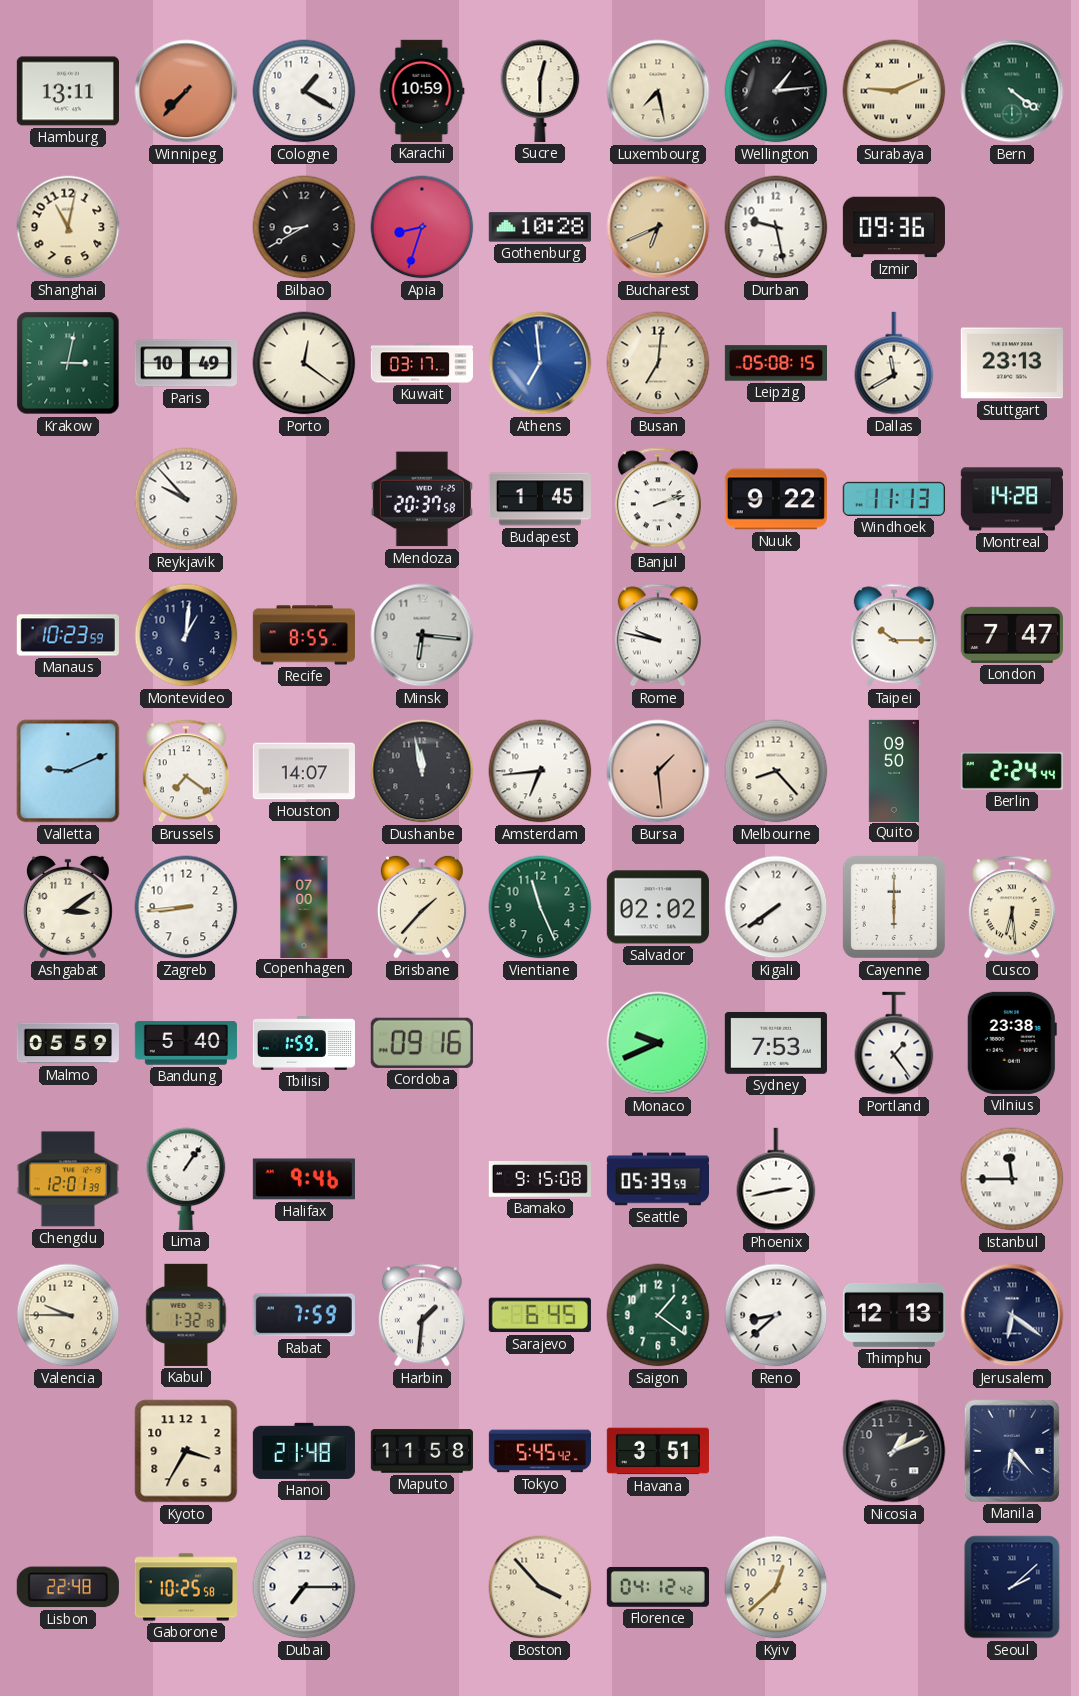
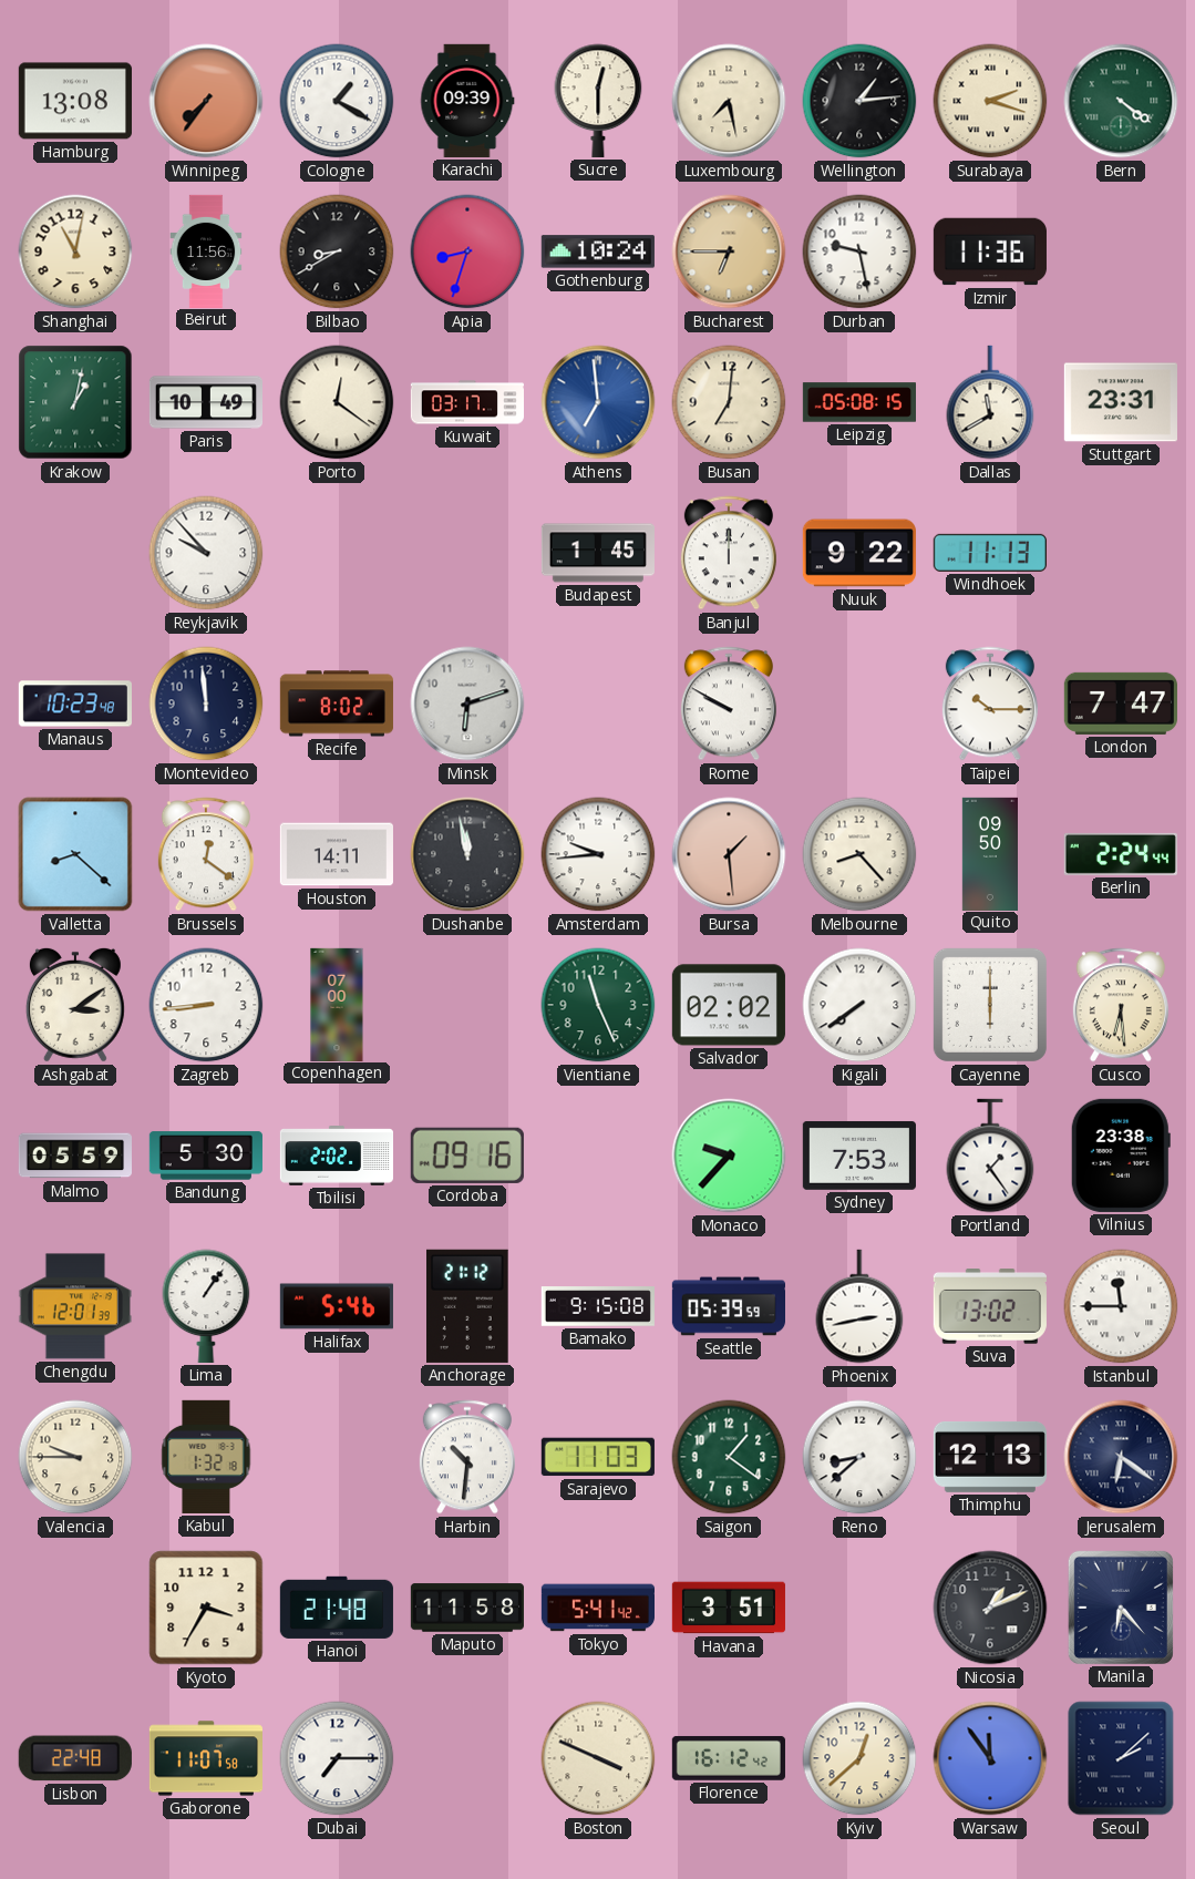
Hamburg: 13:11 -> 13:08 (75, 101)
Winnipeg: 7:37 -> 7:36 (206, 101)
Karachi: 10:59 -> 09:39 (467, 101)
Surabaya: 9:11 -> 2:18 (990, 101)
Beirut: none -> 11:56 (206, 250)
Gothenburg: 10:28 -> 10:24 (598, 251)
Bucharest: 6:41 -> 6:45 (729, 251)
Izmir: 09:36 -> 11:36 (990, 251)
Krakow: 3:02 -> 1:02 (75, 402)
Stuttgart: 23:13 -> 23:31 (1121, 402)
Mendoza: 20:37 -> none (422, 499)
Banjul: 2:12 -> 12:00 (729, 553)
Montreal: 14:28 -> none (1012, 499)
Manaus: 10:23:59 -> 10:23:48 (75, 704)
Montevideo: 1:01 -> 11:59 (206, 704)
Recife: 8:55 -> 8:02 (337, 704)
Minsk: 6:16 -> 6:12 (467, 704)
Rome: 9:47 -> 9:50 (729, 704)
Valletta: 9:11 -> 8:22 (75, 854)
Brussels: 7:21 -> 12:21 (206, 854)
Houston: 14:07 -> 14:11 (337, 854)
Amsterdam: 6:44 -> 9:44 (598, 854)
Brisbane: 1:37 -> none (422, 907)
Bandung: 5:40 -> 5:30 (206, 1156)
Tbilisi: 1:59 -> 2:02 (336, 1157)
Monaco: 9:41 -> 9:37 (729, 1156)
Halifax: 9:46 -> 5:46 (337, 1306)
Anchorage: none -> 21:12 (468, 1306)
Suva: none -> 13:02 (990, 1307)
Rabat: 7:59 -> none (304, 1315)
Harbin: 1:31 -> 10:31 (467, 1457)
Sarajevo: 6:45 -> 11:03 (598, 1457)
Tokyo: 5:45 -> 5:41 (597, 1608)
Gaborone: 10:25 -> 11:07 (205, 1758)
Boston: 3:53 -> 3:49 (598, 1758)
Florence: 04:12 -> 16:12 (729, 1758)
Warsaw: none -> 11:54 (990, 1758)
